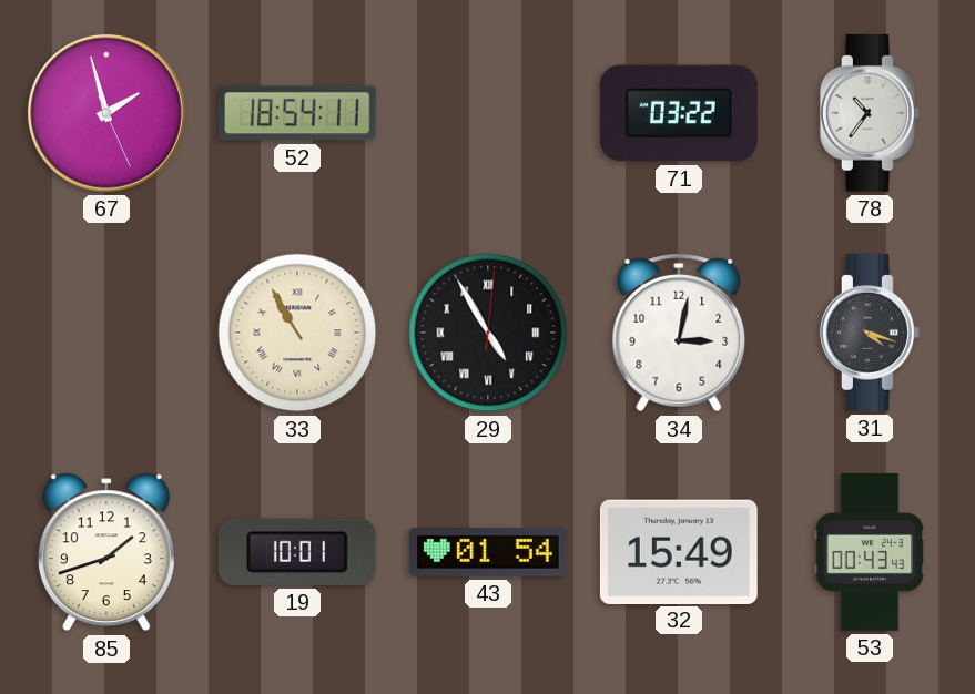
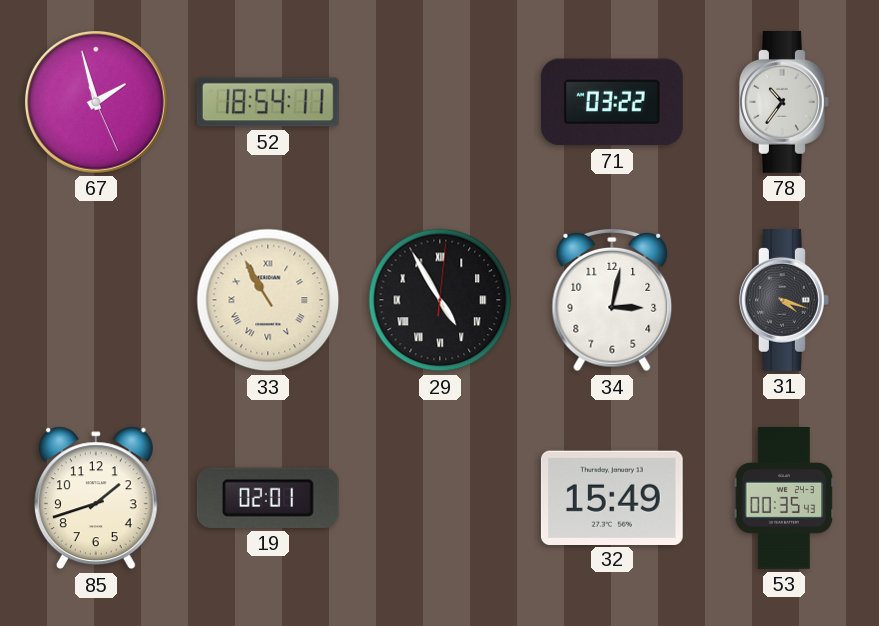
19: 10:01 -> 02:01 (268, 498)
43: 01:54 -> none (488, 552)
53: 00:43 -> 00:35 (784, 499)
